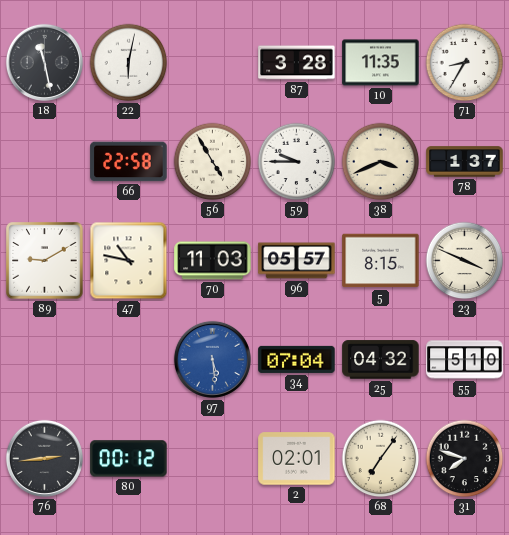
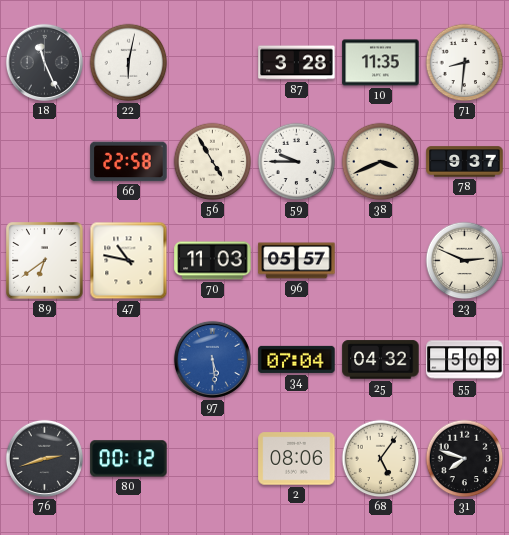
18: 11:28 -> 11:26 (44, 62)
71: 8:35 -> 8:31 (465, 63)
78: 1:37 -> 9:37 (465, 162)
89: 9:10 -> 6:39 (45, 261)
5: 8:15 -> none (381, 261)
23: 3:49 -> 2:49 (465, 261)
55: 5:10 -> 5:09 (465, 360)
76: 2:44 -> 2:42 (44, 458)
2: 02:01 -> 08:06 (297, 459)
68: 7:06 -> 5:06 (381, 459)
